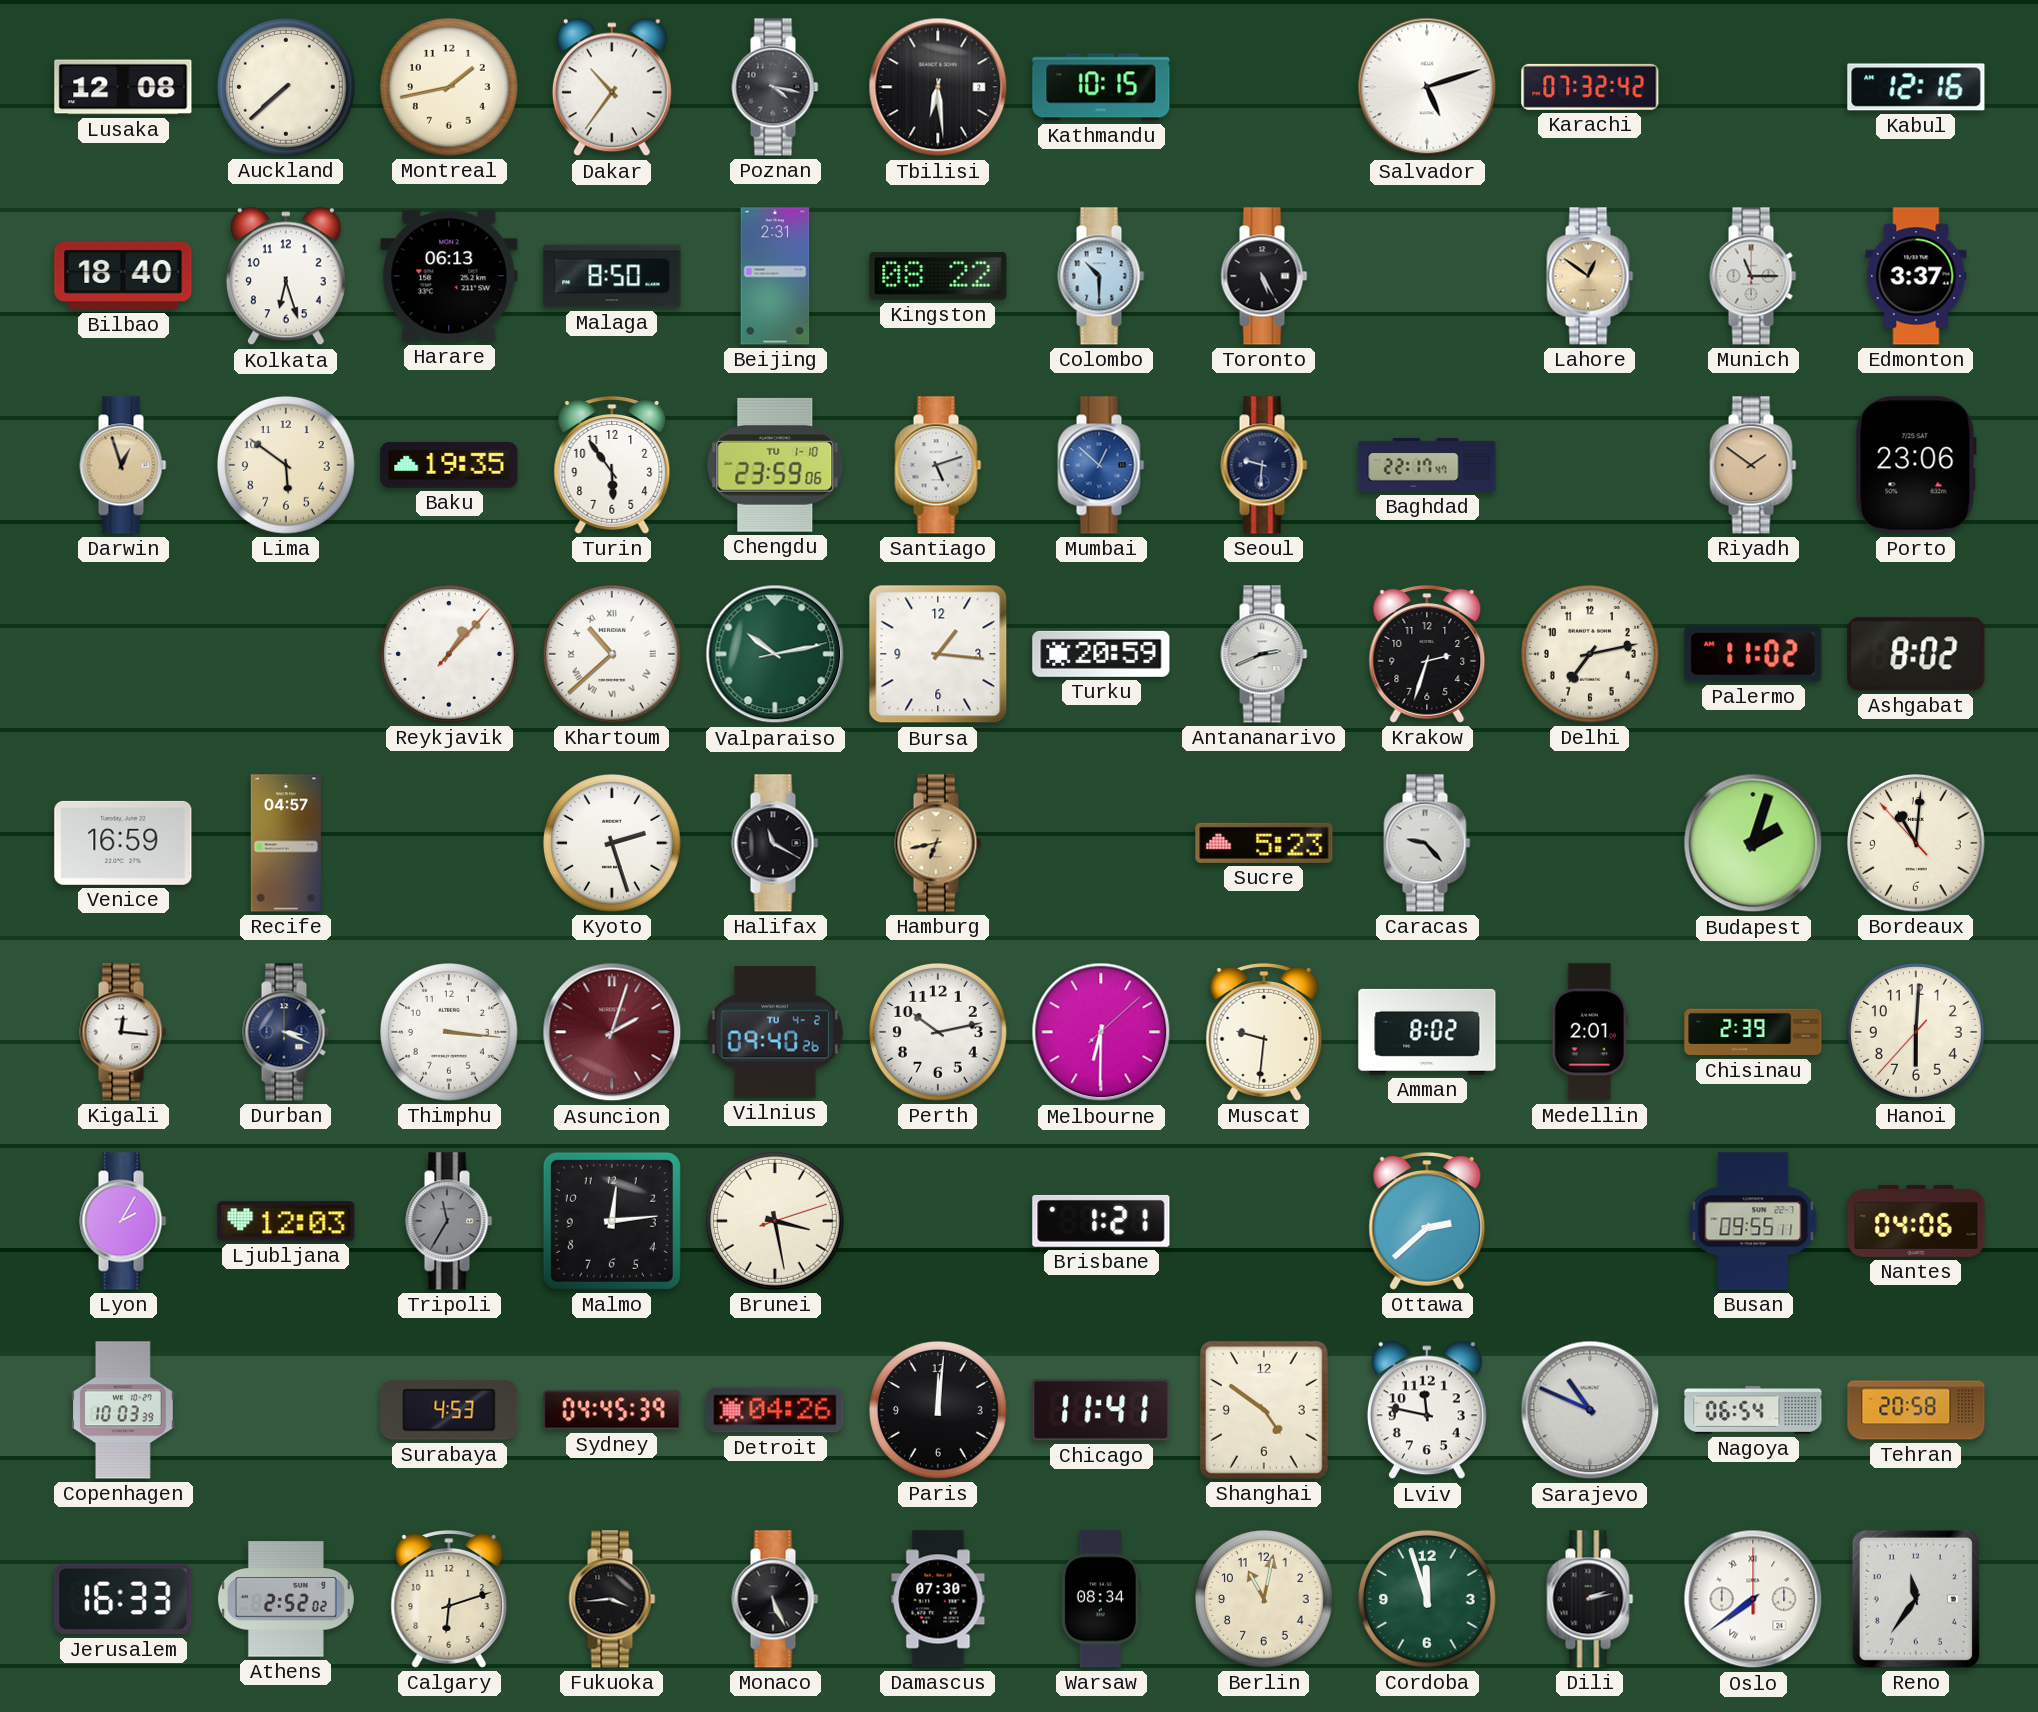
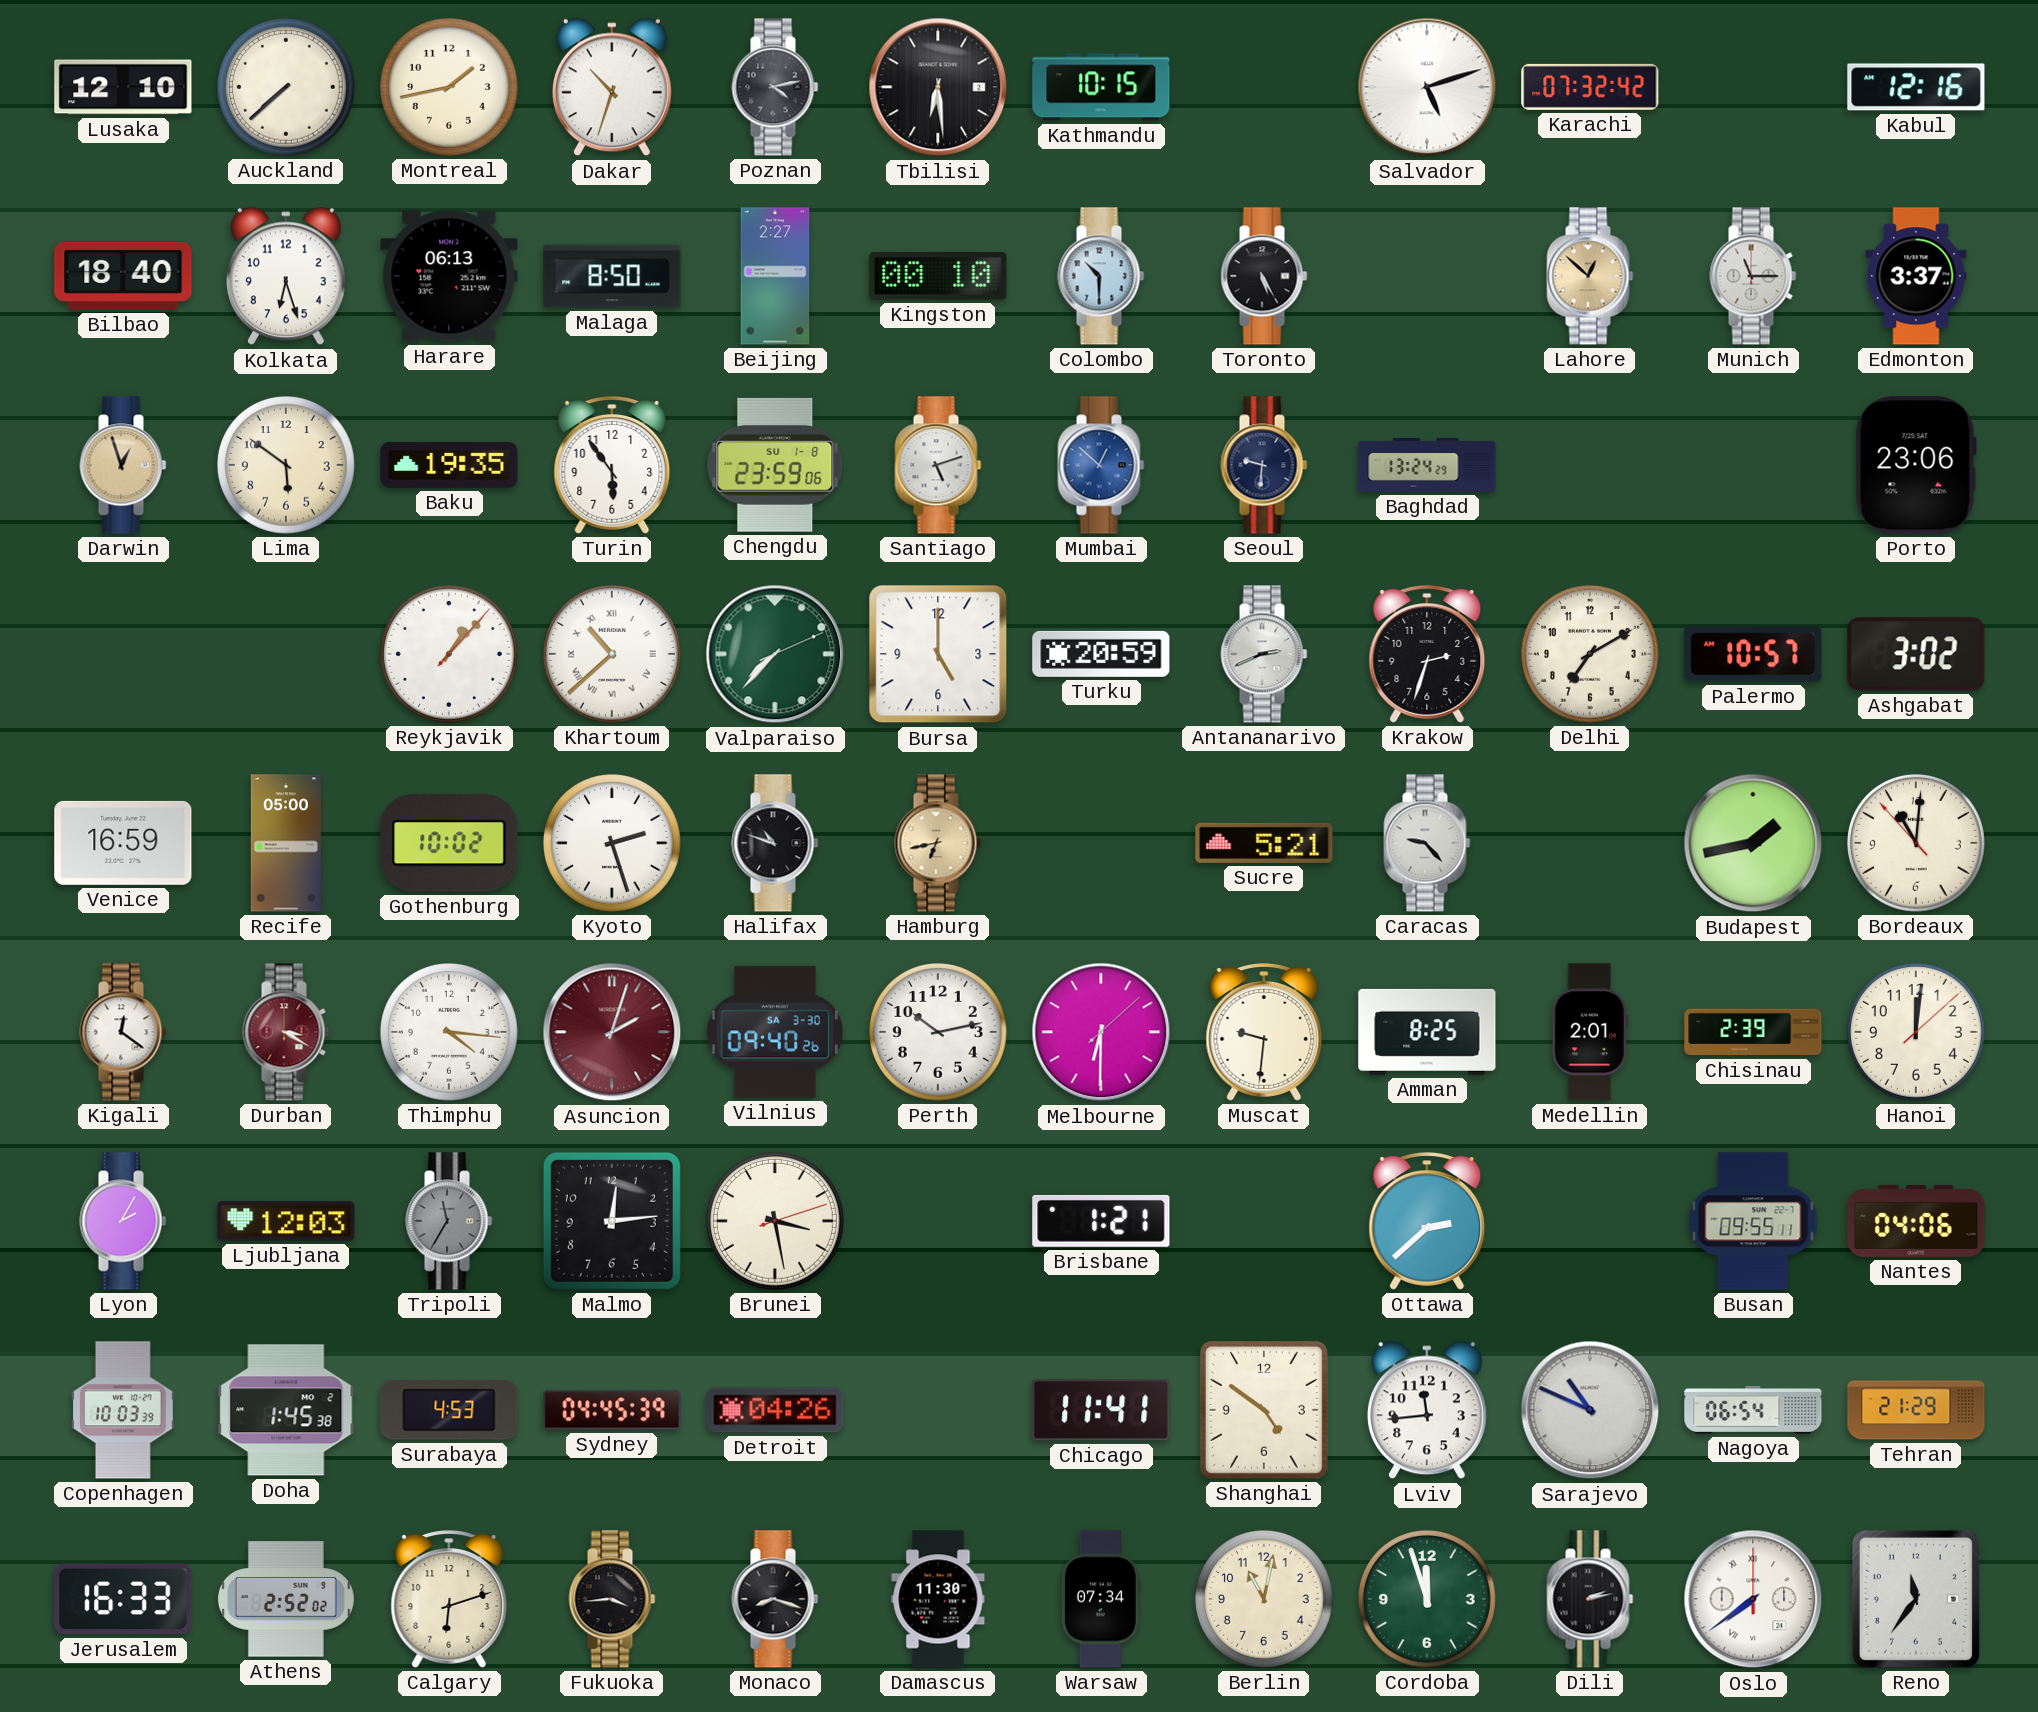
Lusaka: 12:08 -> 12:10 (123, 87)
Dakar: 10:36 -> 10:33 (612, 87)
Poznan: 4:17 -> 4:13 (775, 87)
Beijing: 2:31 -> 2:27 (775, 276)
Kingston: 08:22 -> 00:10 (938, 276)
Lahore: 12:51 -> 12:52 (1590, 276)
Chengdu date: TU 1-10 -> SU 1-8 (775, 465)
Baghdad: 22:17 -> 13:24 (1427, 465)
Riyadh: 1:51 -> none (1753, 465)
Valparaiso: 10:13 -> 7:37 (775, 654)
Bursa: 1:16 -> 5:00 (938, 654)
Delhi: 7:13 -> 7:10 (1591, 655)
Palermo: 11:02 -> 10:57 (1753, 654)
Ashgabat: 8:02 -> 3:02 (1916, 654)
Recife: 04:57 -> 05:00 (286, 843)
Gothenburg: none -> 10:02 (449, 843)
Halifax: 11:20 -> 10:48 (775, 843)
Sucre: 5:23 -> 5:21 (1264, 843)
Budapest: 2:03 -> 1:43 (1753, 843)
Kigali: 12:16 -> 12:21 (123, 1032)
Durban: 3:19 -> 3:20 (286, 1032)
Durban dial: navy -> burgundy (286, 1032)
Thimphu: 3:16 -> 4:16 (450, 1033)
Vilnius date: TU 4-2 -> SA 3-30 (775, 1032)
Amman: 8:02 -> 8:25 (1427, 1032)
Hanoi: 6:00 -> 12:01 (1917, 1033)
Doha: none -> 1:45 (286, 1410)
Paris: 12:01 -> none (939, 1411)
Lviv: 11:47 -> 11:44 (1427, 1410)
Tehran: 20:58 -> 21:29 (1916, 1410)
Monaco: 5:26 -> 8:18 (775, 1599)
Damascus: 07:30 -> 11:30 (938, 1599)
Warsaw: 08:34 -> 07:34 (1101, 1599)
